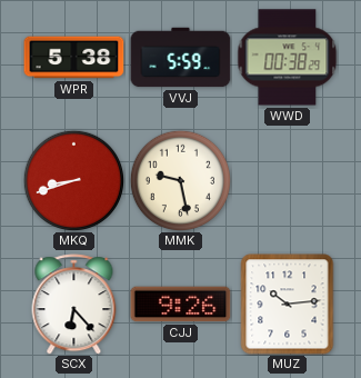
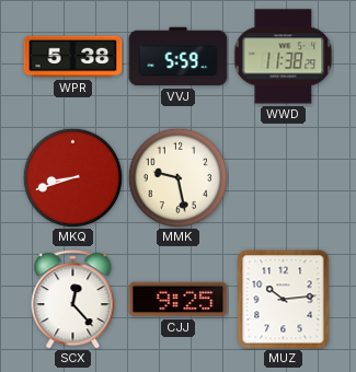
WWD: 00:38 -> 11:38 (284, 57)
SCX: 6:23 -> 12:23 (73, 300)
CJJ: 9:26 -> 9:25 (179, 300)
